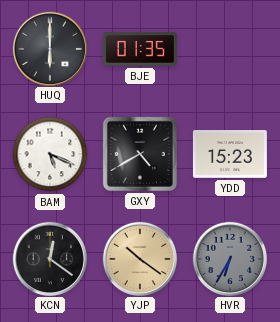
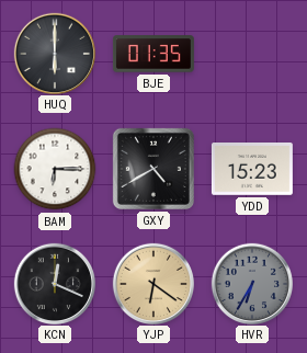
BAM: 5:19 -> 6:15 (55, 169)
KCN: 12:21 -> 12:19 (54, 283)
YJP: 10:21 -> 6:21 (152, 283)
